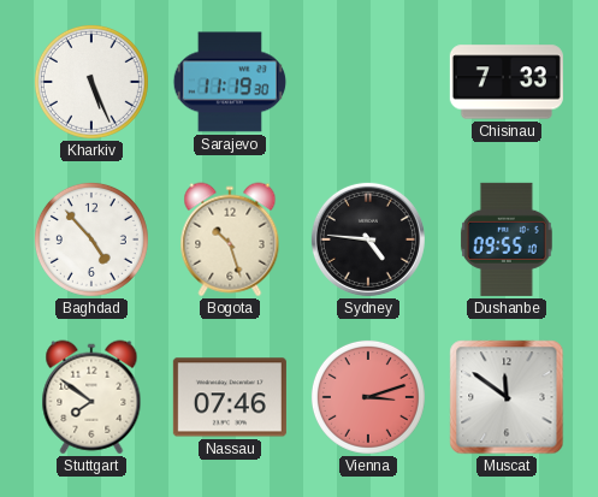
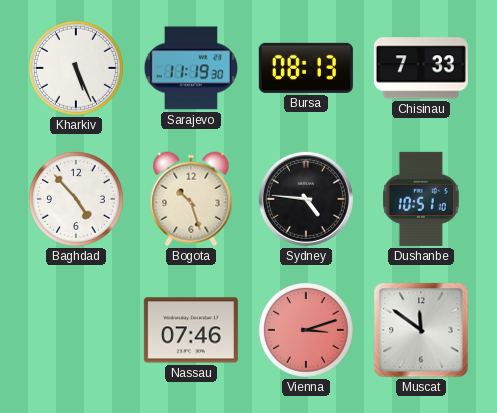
Bursa: none -> 08:13 (306, 68)
Dushanbe: 09:55 -> 10:51 (422, 199)
Stuttgart: 7:51 -> none (91, 397)
